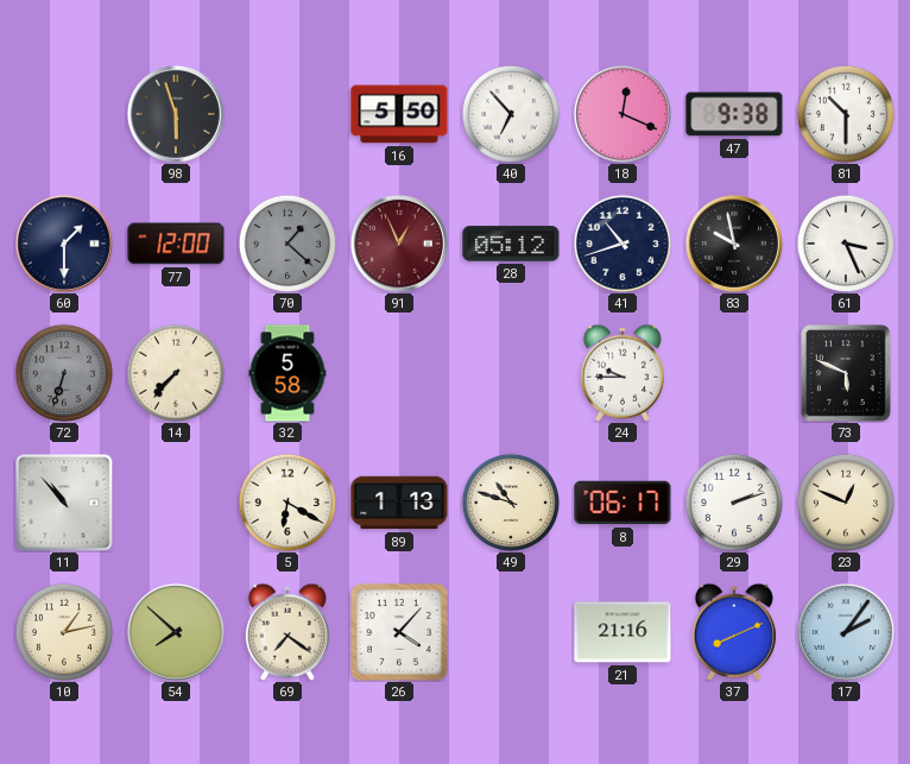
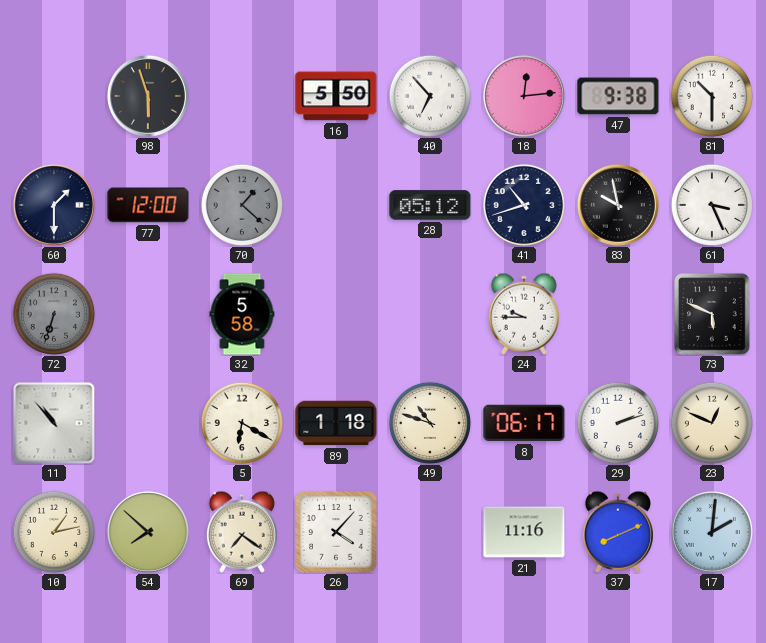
18: 12:19 -> 12:14 (524, 96)
91: 12:56 -> none (399, 244)
14: 7:37 -> none (176, 373)
89: 1:13 -> 1:18 (336, 423)
21: 21:16 -> 11:16 (524, 532)
17: 2:06 -> 2:01 (712, 532)
